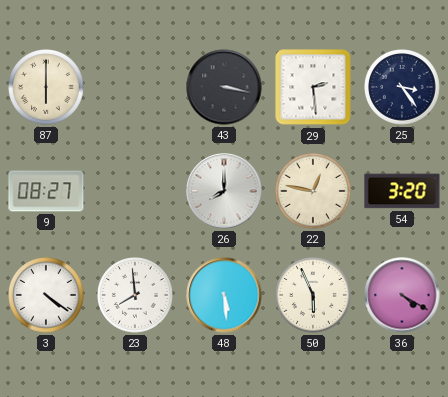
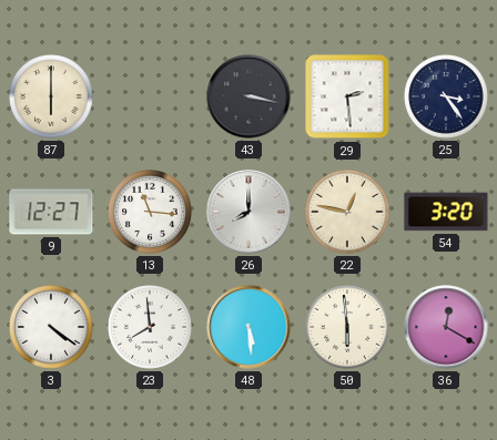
9: 08:27 -> 12:27 (51, 212)
13: none -> 11:16 (150, 212)
50: 5:56 -> 5:59 (347, 327)
36: 4:20 -> 12:20 (446, 327)
